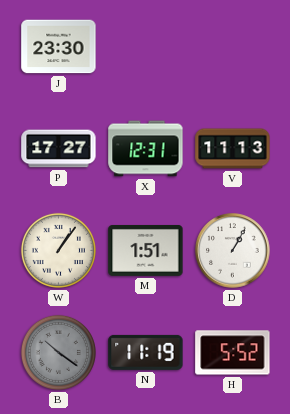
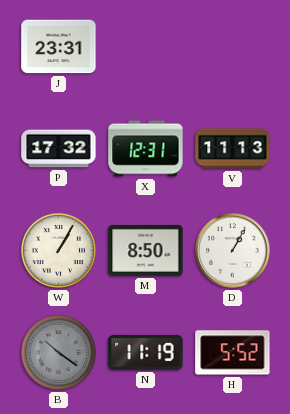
J: 23:30 -> 23:31 (59, 47)
P: 17:27 -> 17:32 (59, 149)
W: 1:06 -> 1:05 (58, 250)
M: 1:51 -> 8:50 (146, 250)
